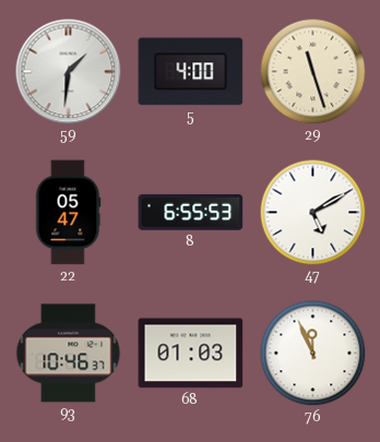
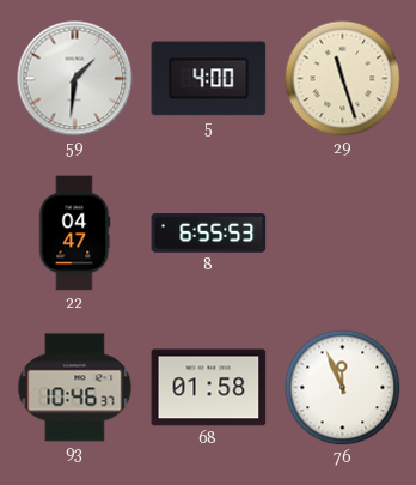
22: 05:47 -> 04:47 (74, 234)
47: 5:10 -> none (313, 213)
68: 01:03 -> 01:58 (209, 388)
